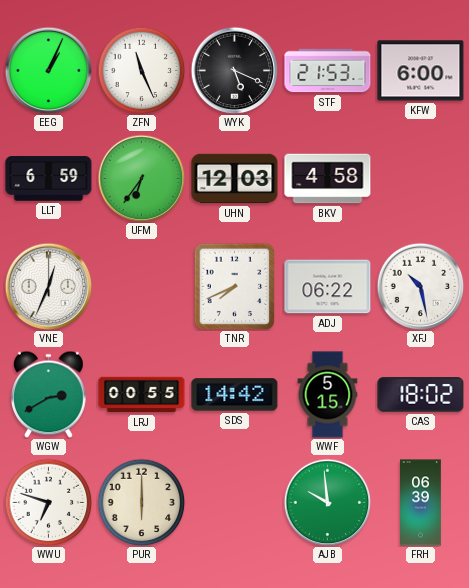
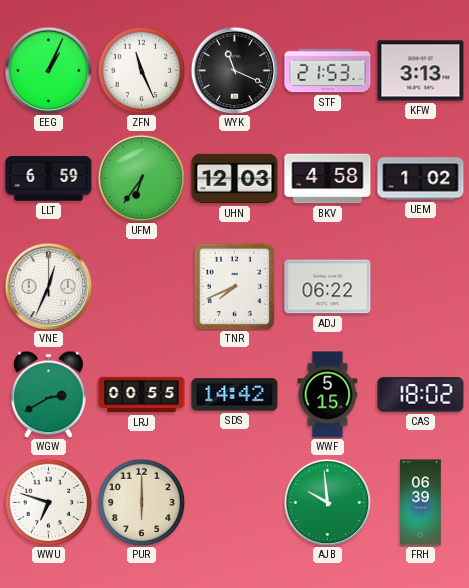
WYK: 5:19 -> 11:19 (234, 70)
KFW: 6:00 -> 3:13 (421, 71)
UEM: none -> 1:02 (421, 179)
XFJ: 10:28 -> none (420, 286)
